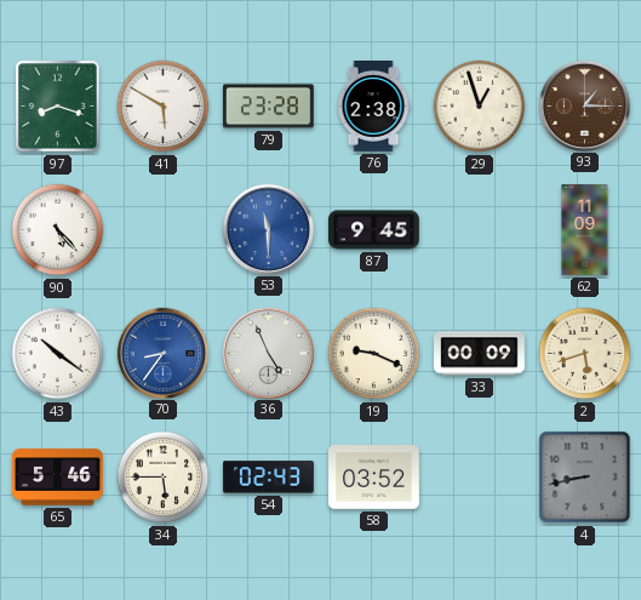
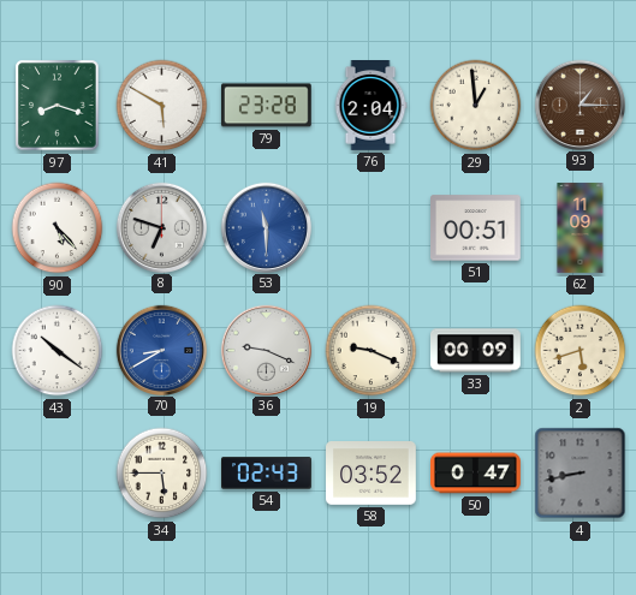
76: 2:38 -> 2:04 (370, 106)
29: 12:57 -> 12:59 (476, 106)
8: none -> 6:48 (161, 227)
87: 9:45 -> none (374, 230)
51: none -> 00:51 (476, 228)
70: 8:36 -> 8:40 (161, 350)
36: 4:56 -> 9:19 (266, 350)
65: 5:46 -> none (58, 478)
50: none -> 0:47 (476, 474)
